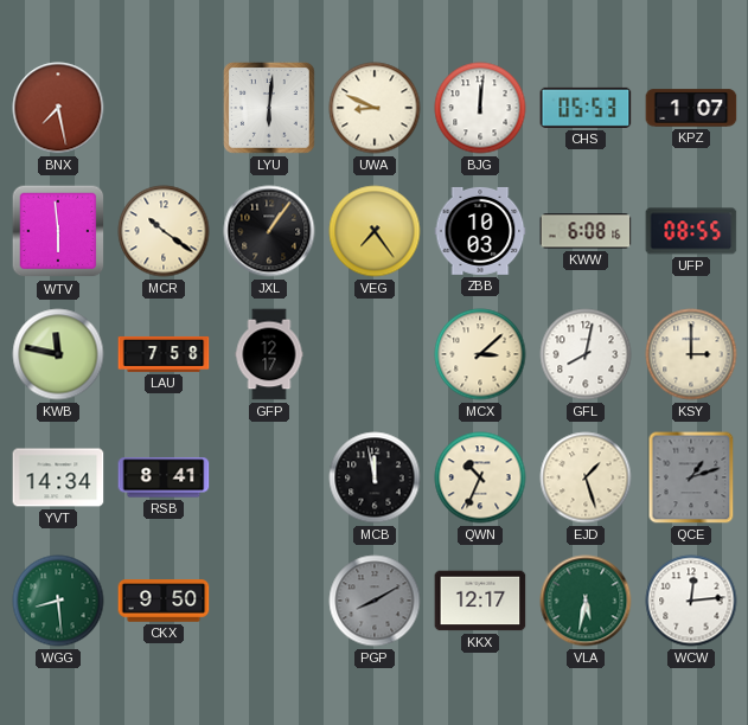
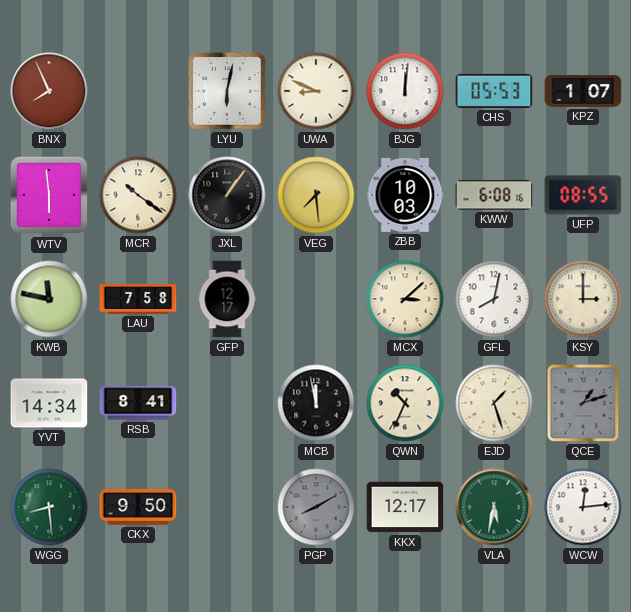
BNX: 7:28 -> 7:56 (49, 91)
LYU: 6:01 -> 6:02 (227, 91)
VEG: 7:24 -> 7:29 (316, 195)
